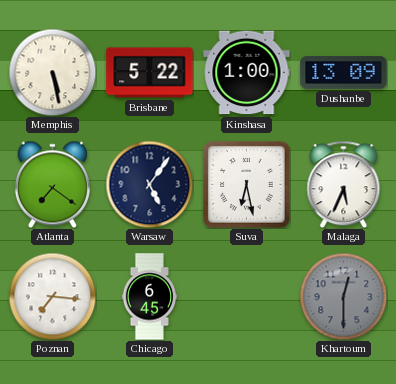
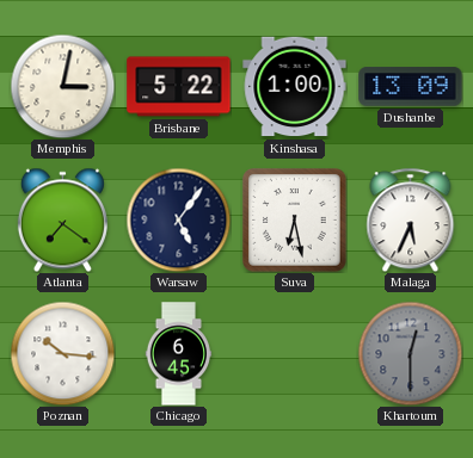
Memphis: 5:28 -> 3:02 (62, 86)
Poznan: 7:16 -> 10:16 (62, 353)
